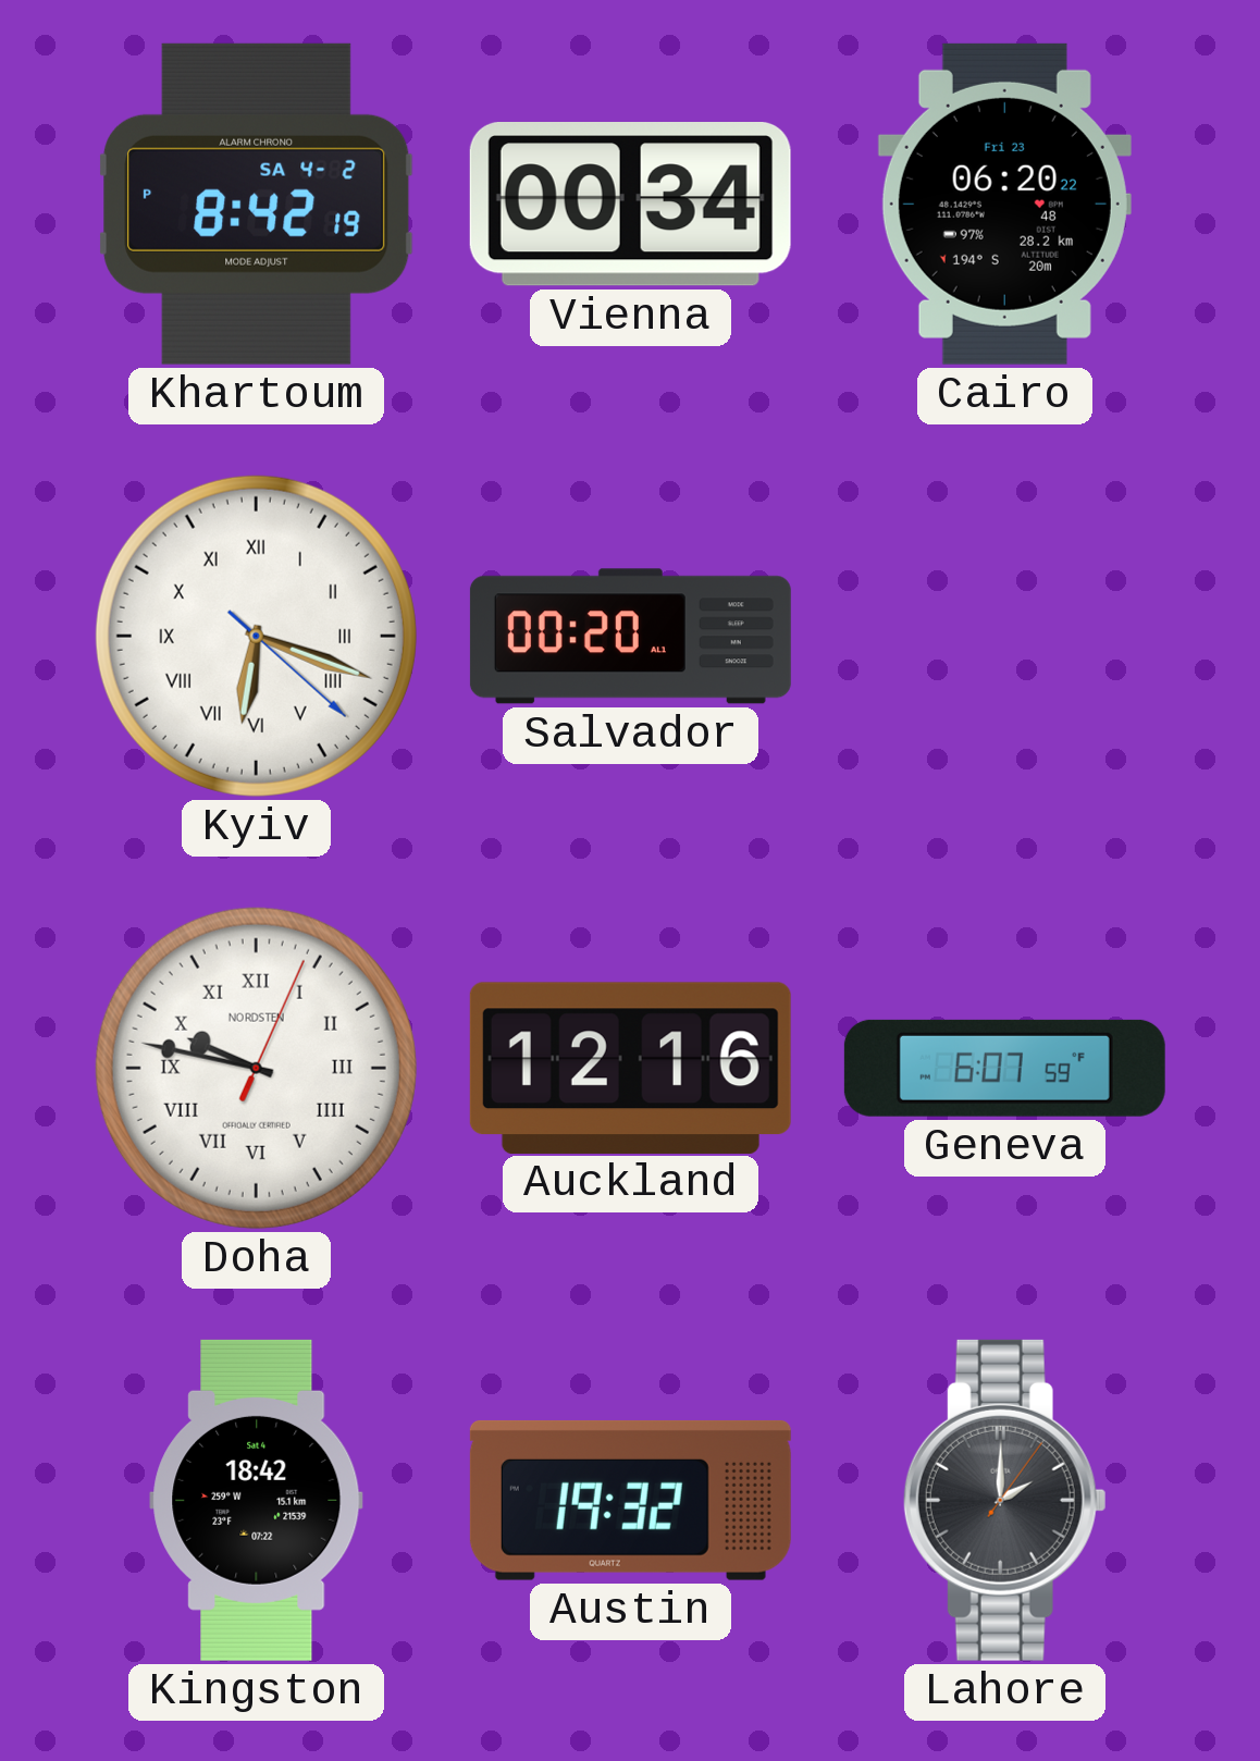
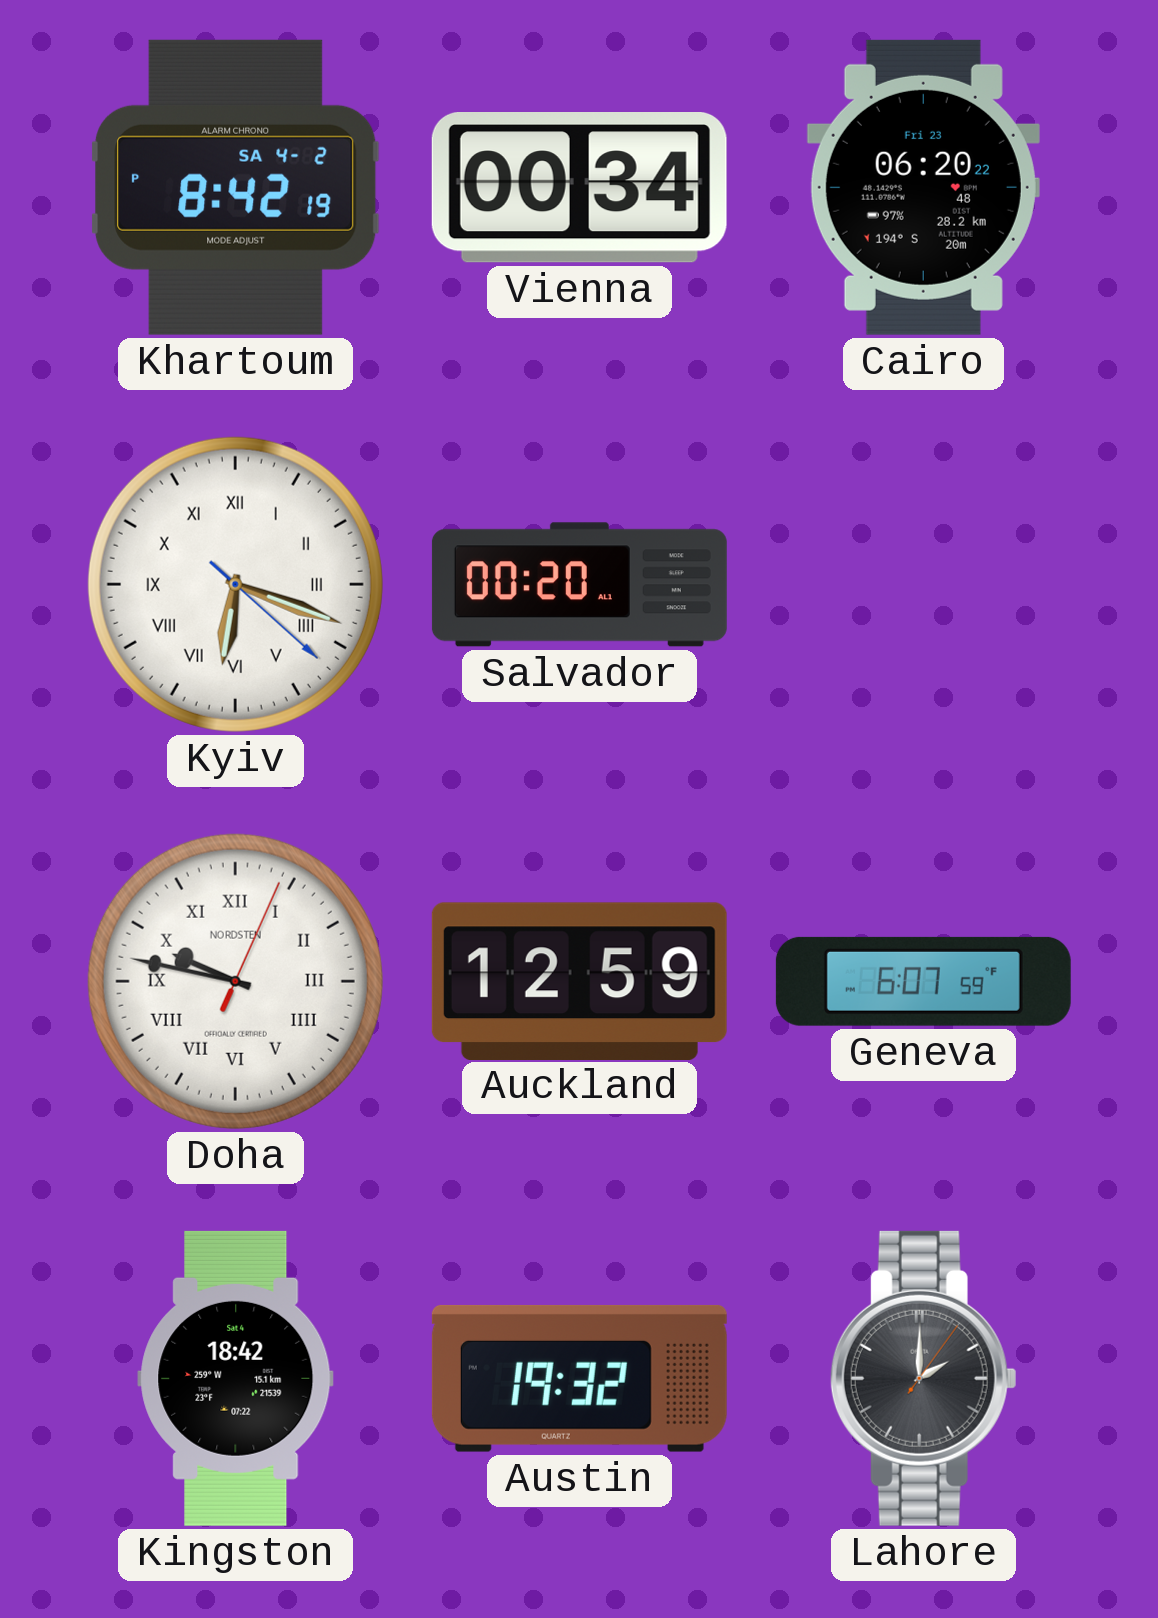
Auckland: 12:16 -> 12:59 (579, 981)
